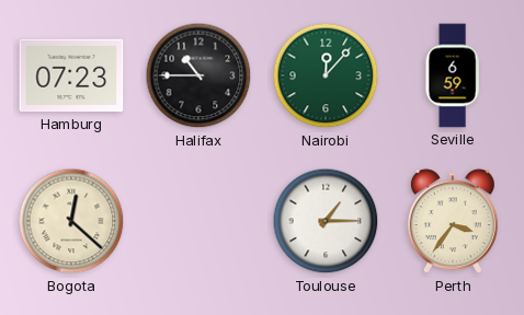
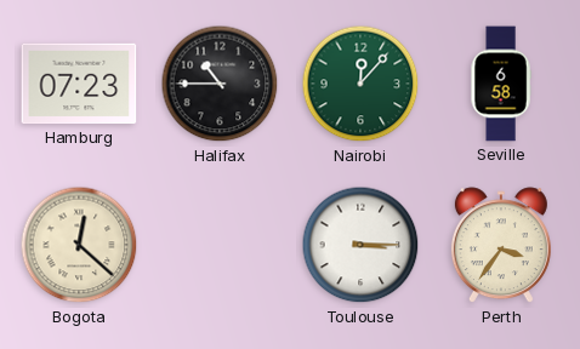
Seville: 6:59 -> 6:58 (501, 84)
Toulouse: 1:15 -> 3:15 (360, 245)
